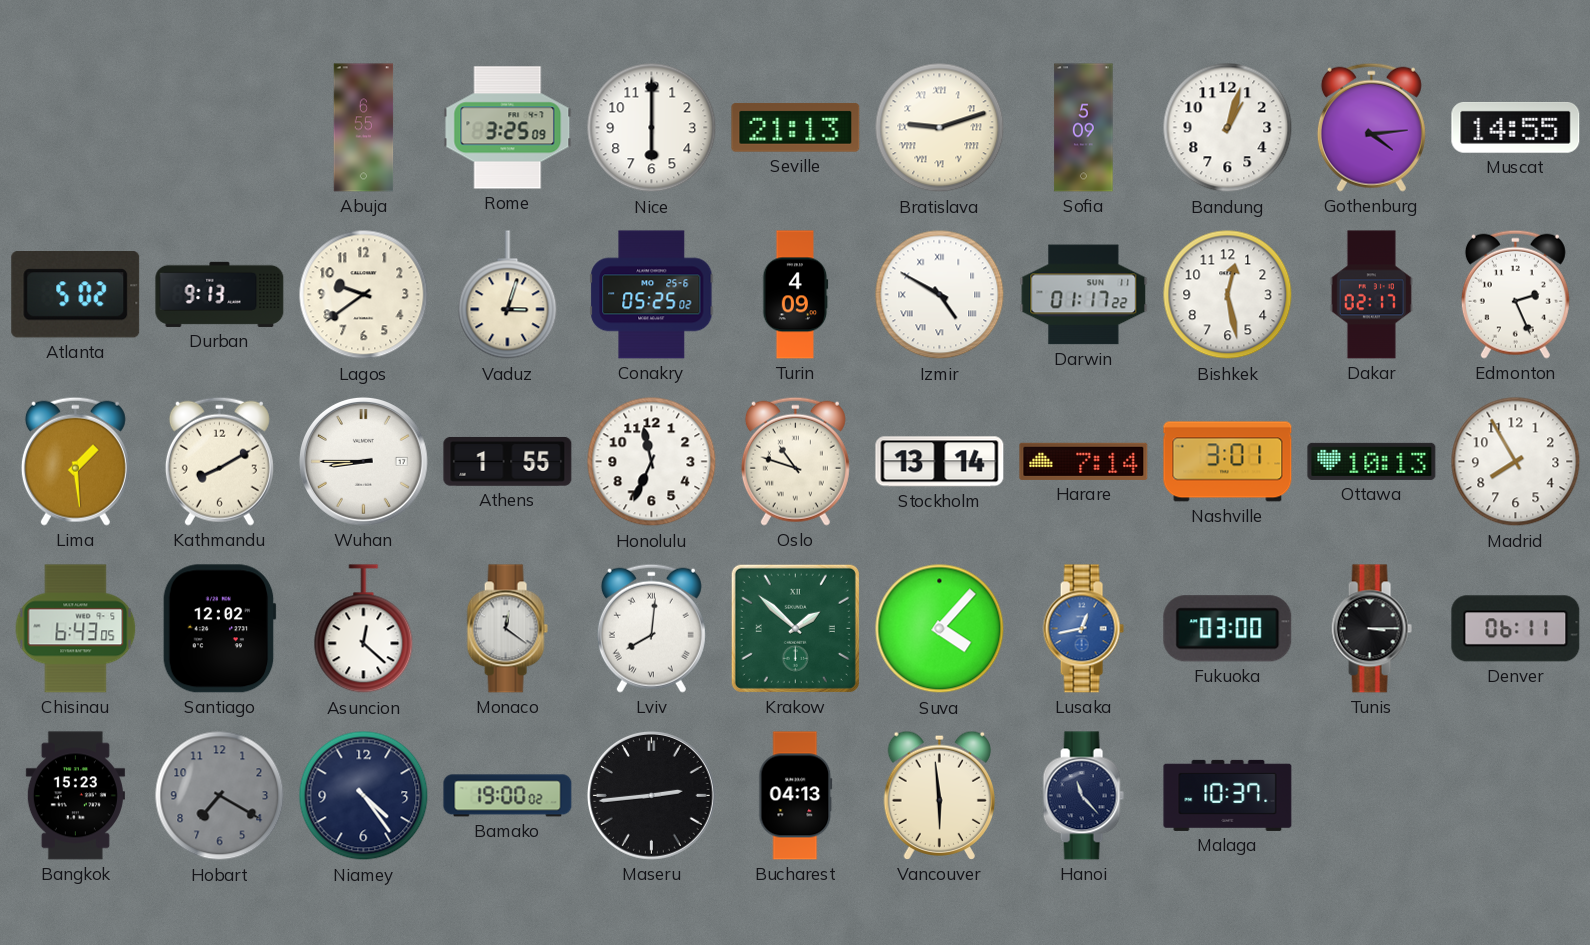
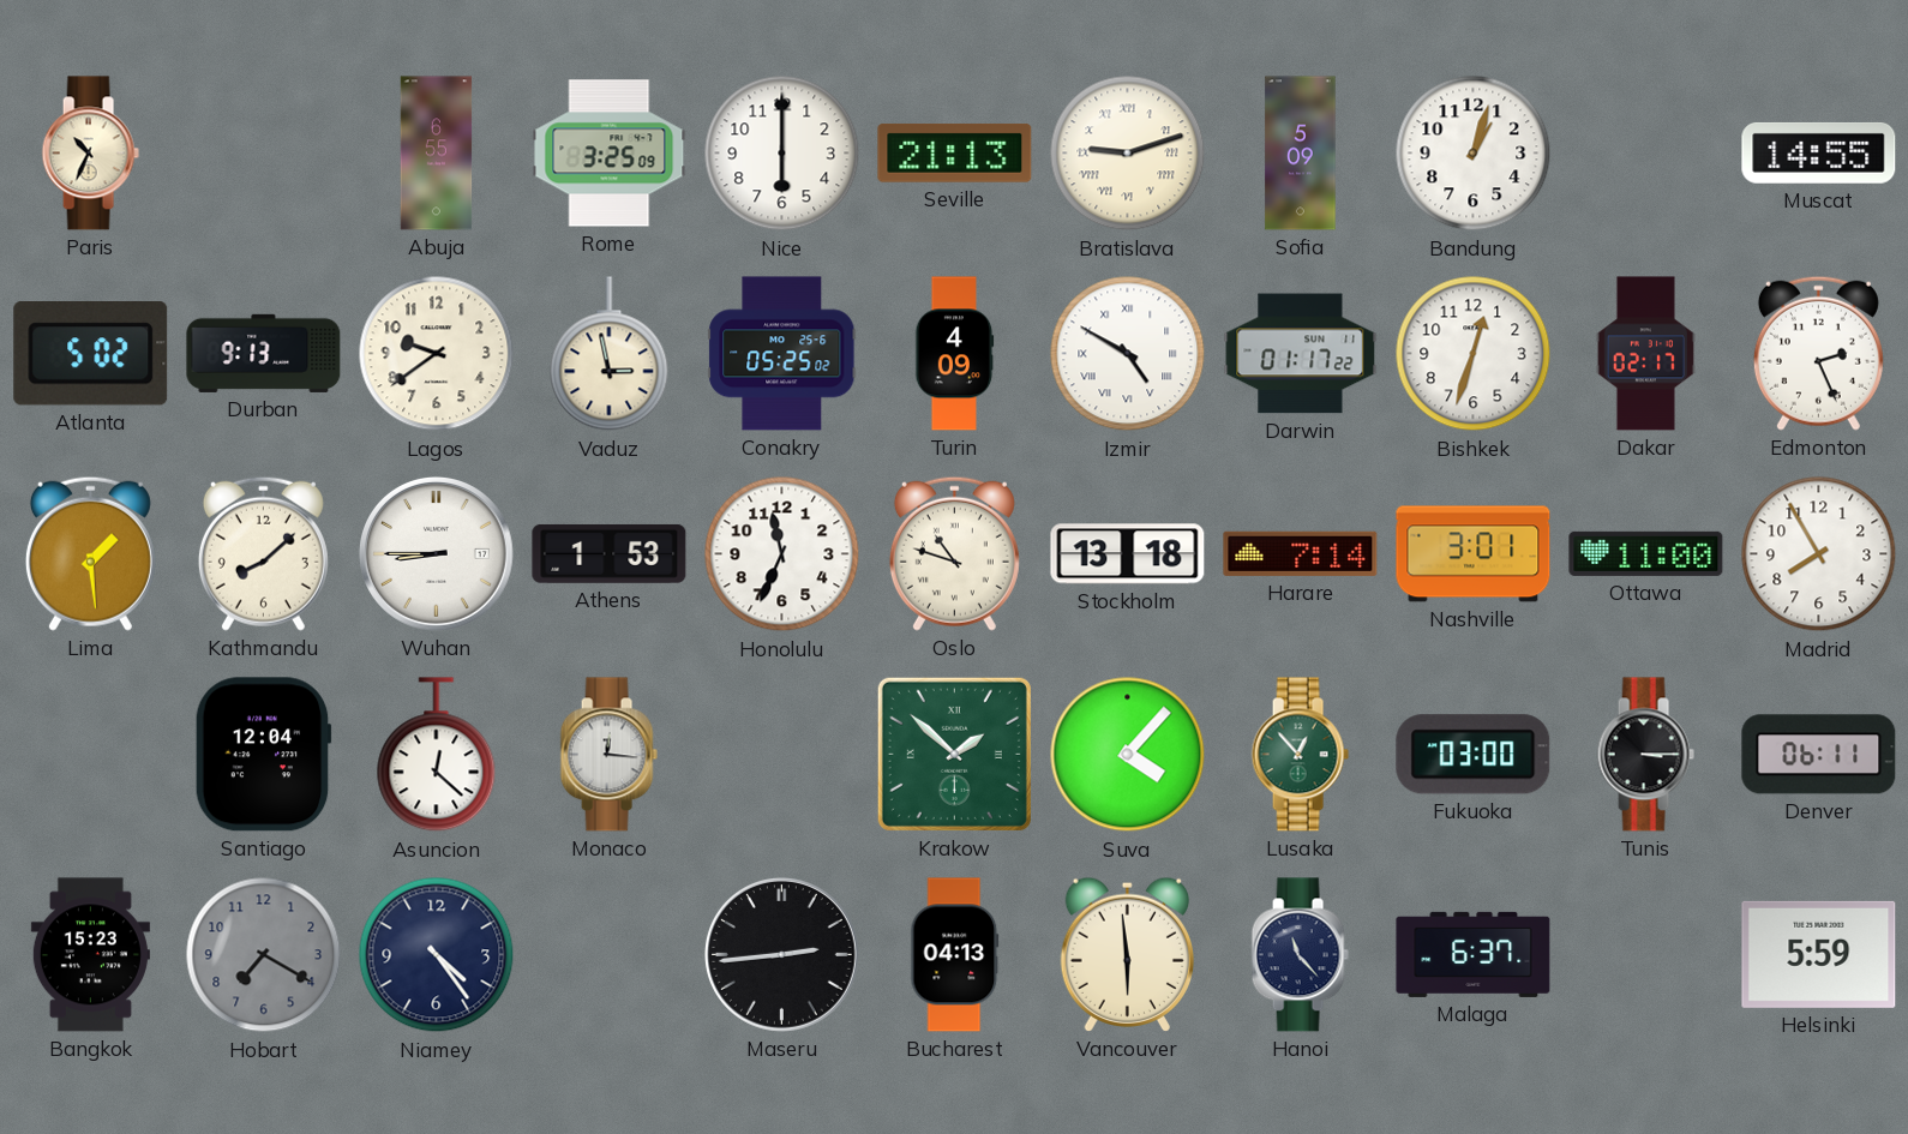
Paris: none -> 10:34 (90, 154)
Gothenburg: 4:14 -> none (1371, 127)
Vaduz: 3:03 -> 2:58 (610, 354)
Bishkek: 12:28 -> 12:33 (1474, 354)
Kathmandu: 8:10 -> 8:08 (263, 553)
Athens: 1:55 -> 1:53 (610, 553)
Stockholm: 13:14 -> 13:18 (1128, 554)
Ottawa: 10:13 -> 11:00 (1646, 553)
Chisinau: 6:43 -> none (76, 629)
Santiago: 12:02 -> 12:04 (263, 755)
Monaco: 12:21 -> 12:16 (608, 755)
Lviv: 8:01 -> none (651, 628)
Lusaka: 12:43 -> 12:53 (1300, 755)
Lusaka dial: blue -> green (1300, 755)
Bamako: 19:00 -> none (508, 796)
Malaga: 10:37 -> 6:37 (1474, 954)
Helsinki: none -> 5:59 (1819, 954)
